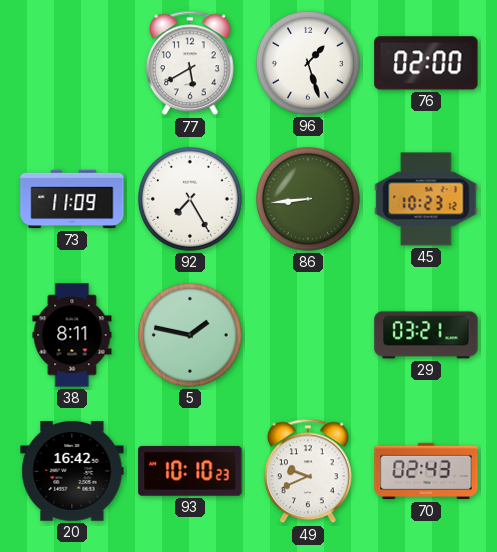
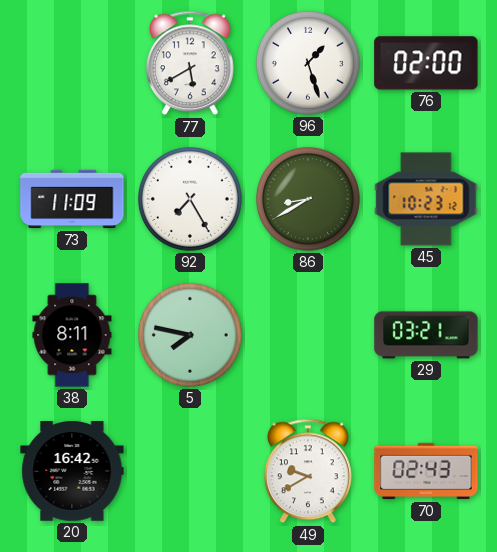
86: 8:44 -> 8:40 (308, 199)
5: 1:47 -> 7:47 (190, 335)
93: 10:10 -> none (190, 471)
49: 9:41 -> 9:40 (308, 471)
